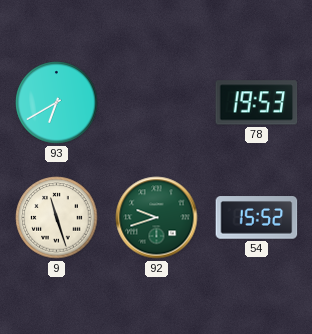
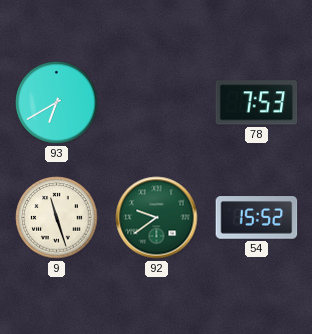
78: 19:53 -> 7:53 (257, 103)
92: 9:42 -> 9:39 (157, 218)
